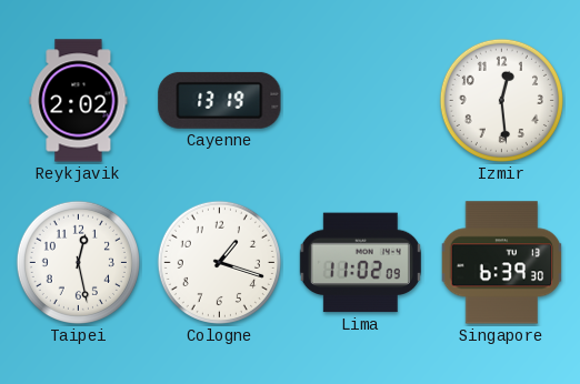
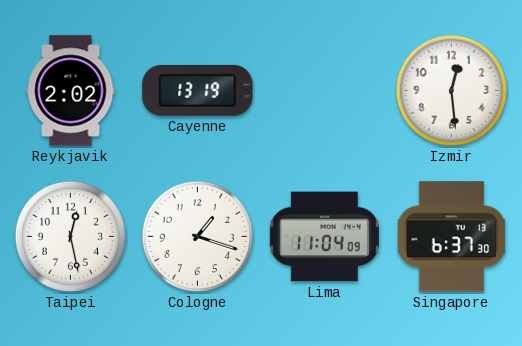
Lima: 11:02 -> 11:04 (324, 237)
Singapore: 6:39 -> 6:37 (452, 237)
